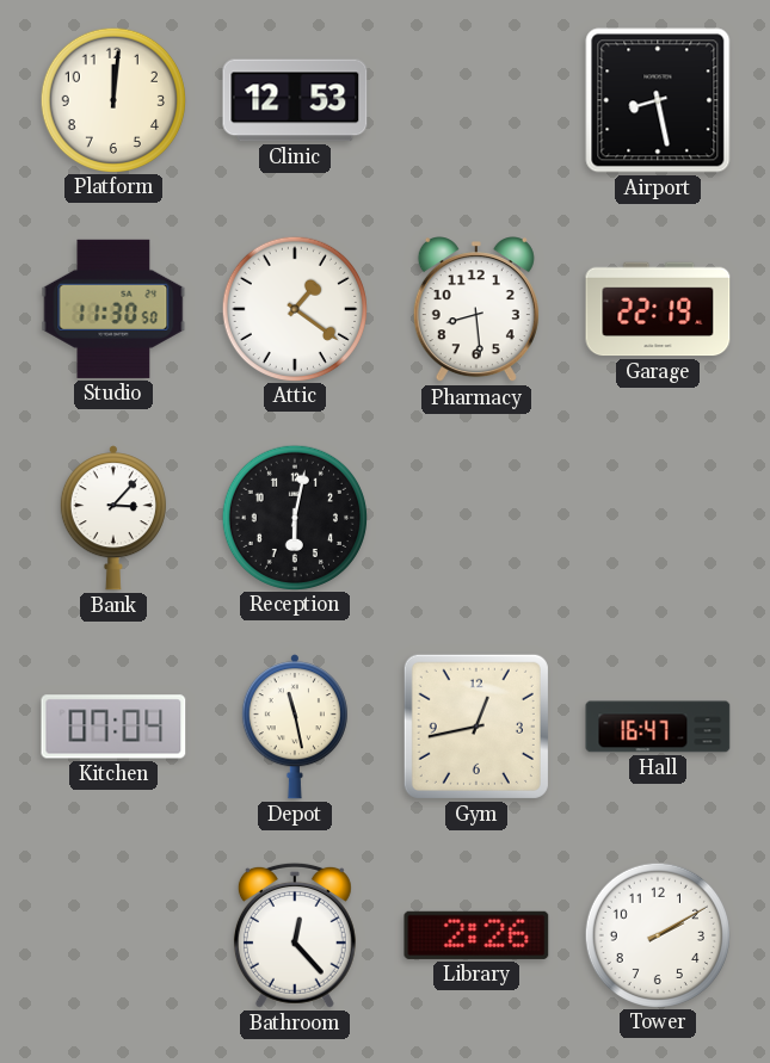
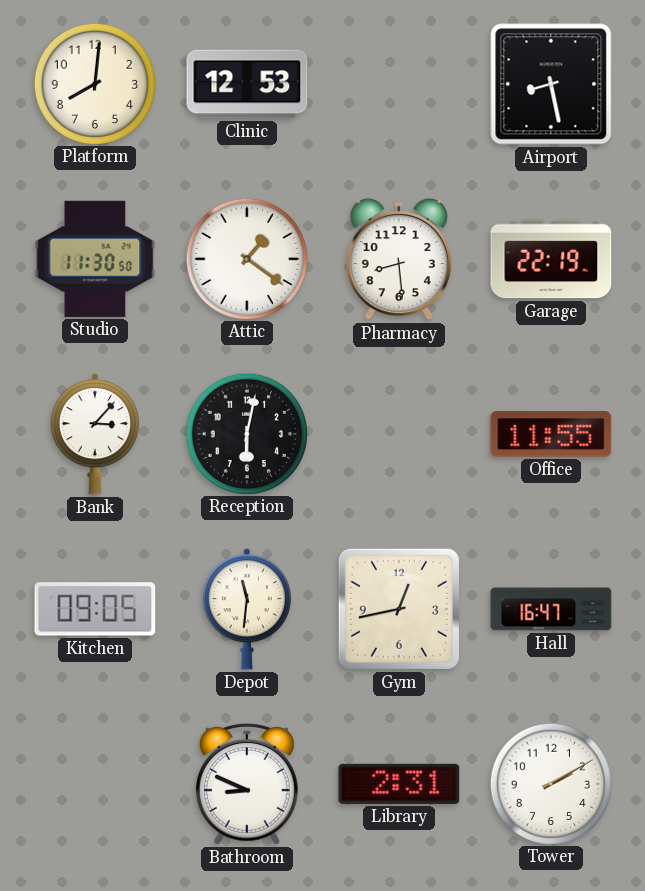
Platform: 12:01 -> 8:01 (94, 83)
Office: none -> 11:55 (551, 434)
Kitchen: 07:04 -> 09:05 (95, 609)
Depot: 11:28 -> 11:31 (247, 609)
Bathroom: 12:23 -> 8:49 (247, 784)
Library: 2:26 -> 2:31 (399, 784)
